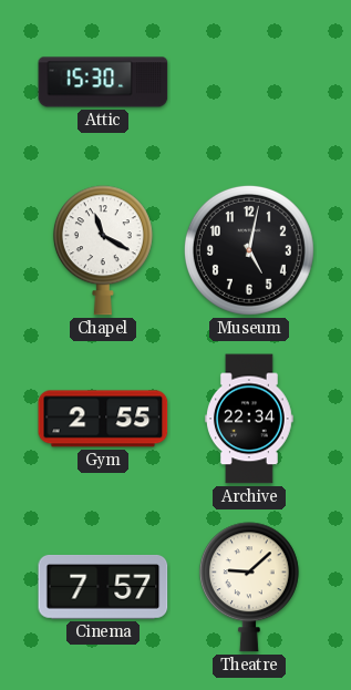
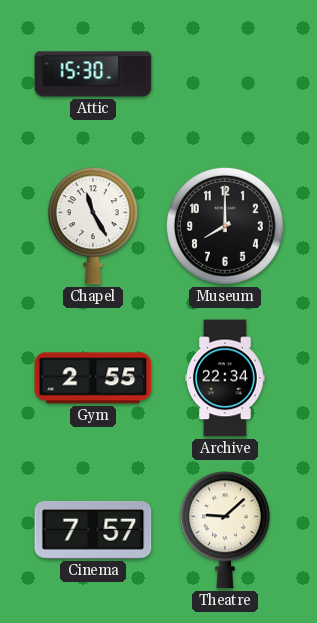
Chapel: 11:20 -> 11:25 (93, 226)
Museum: 5:02 -> 8:00 (225, 226)
